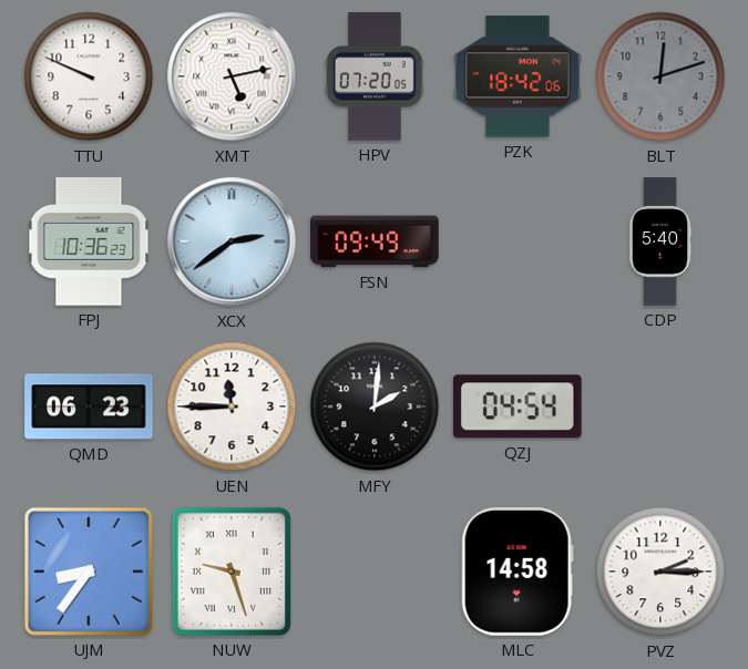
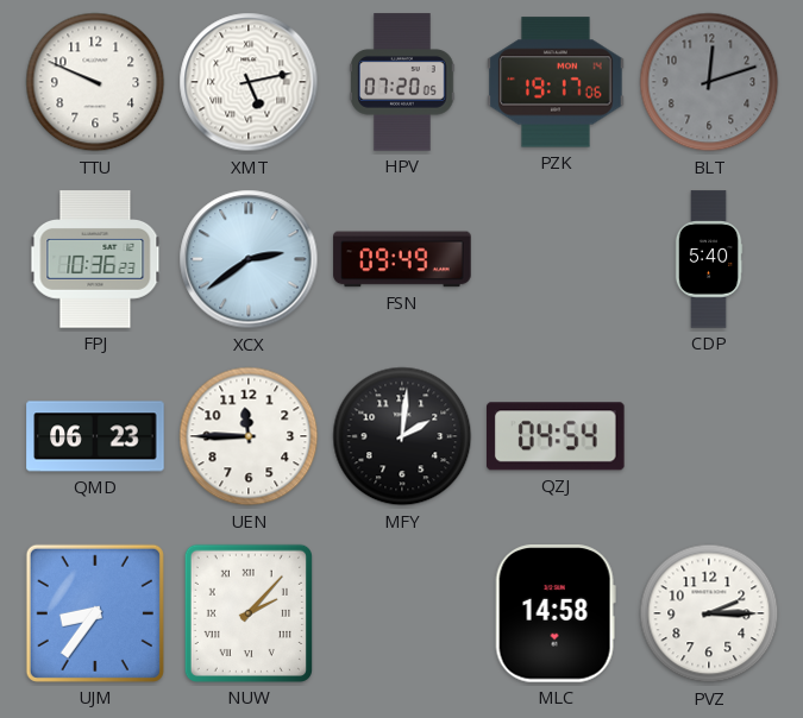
PZK: 18:42 -> 19:17 (556, 82)
NUW: 9:27 -> 2:07 (249, 613)
